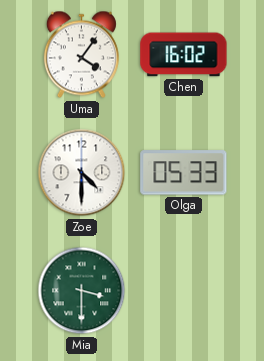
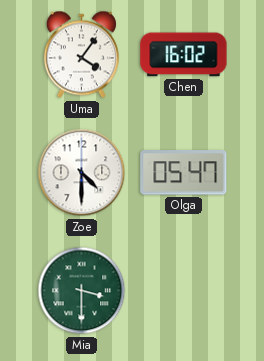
Olga: 05:33 -> 05:47 (184, 173)
